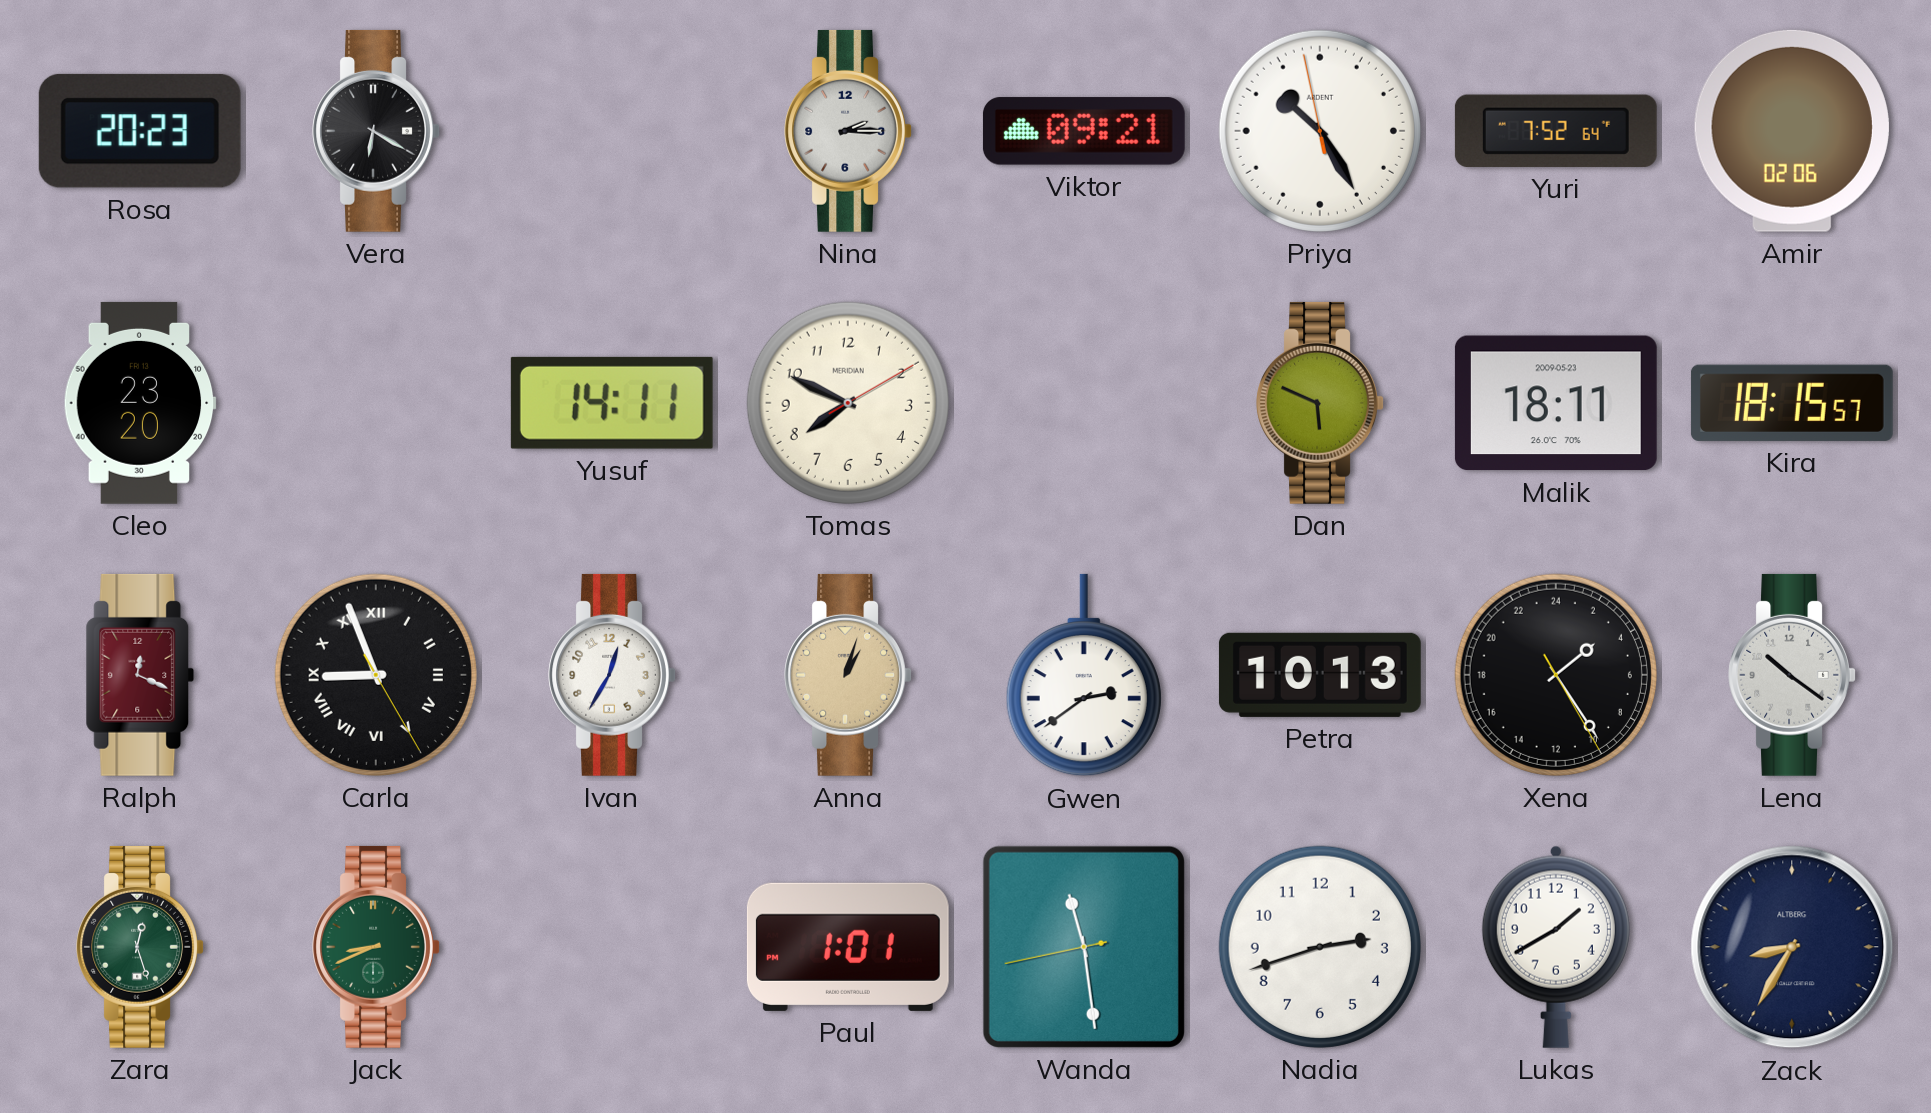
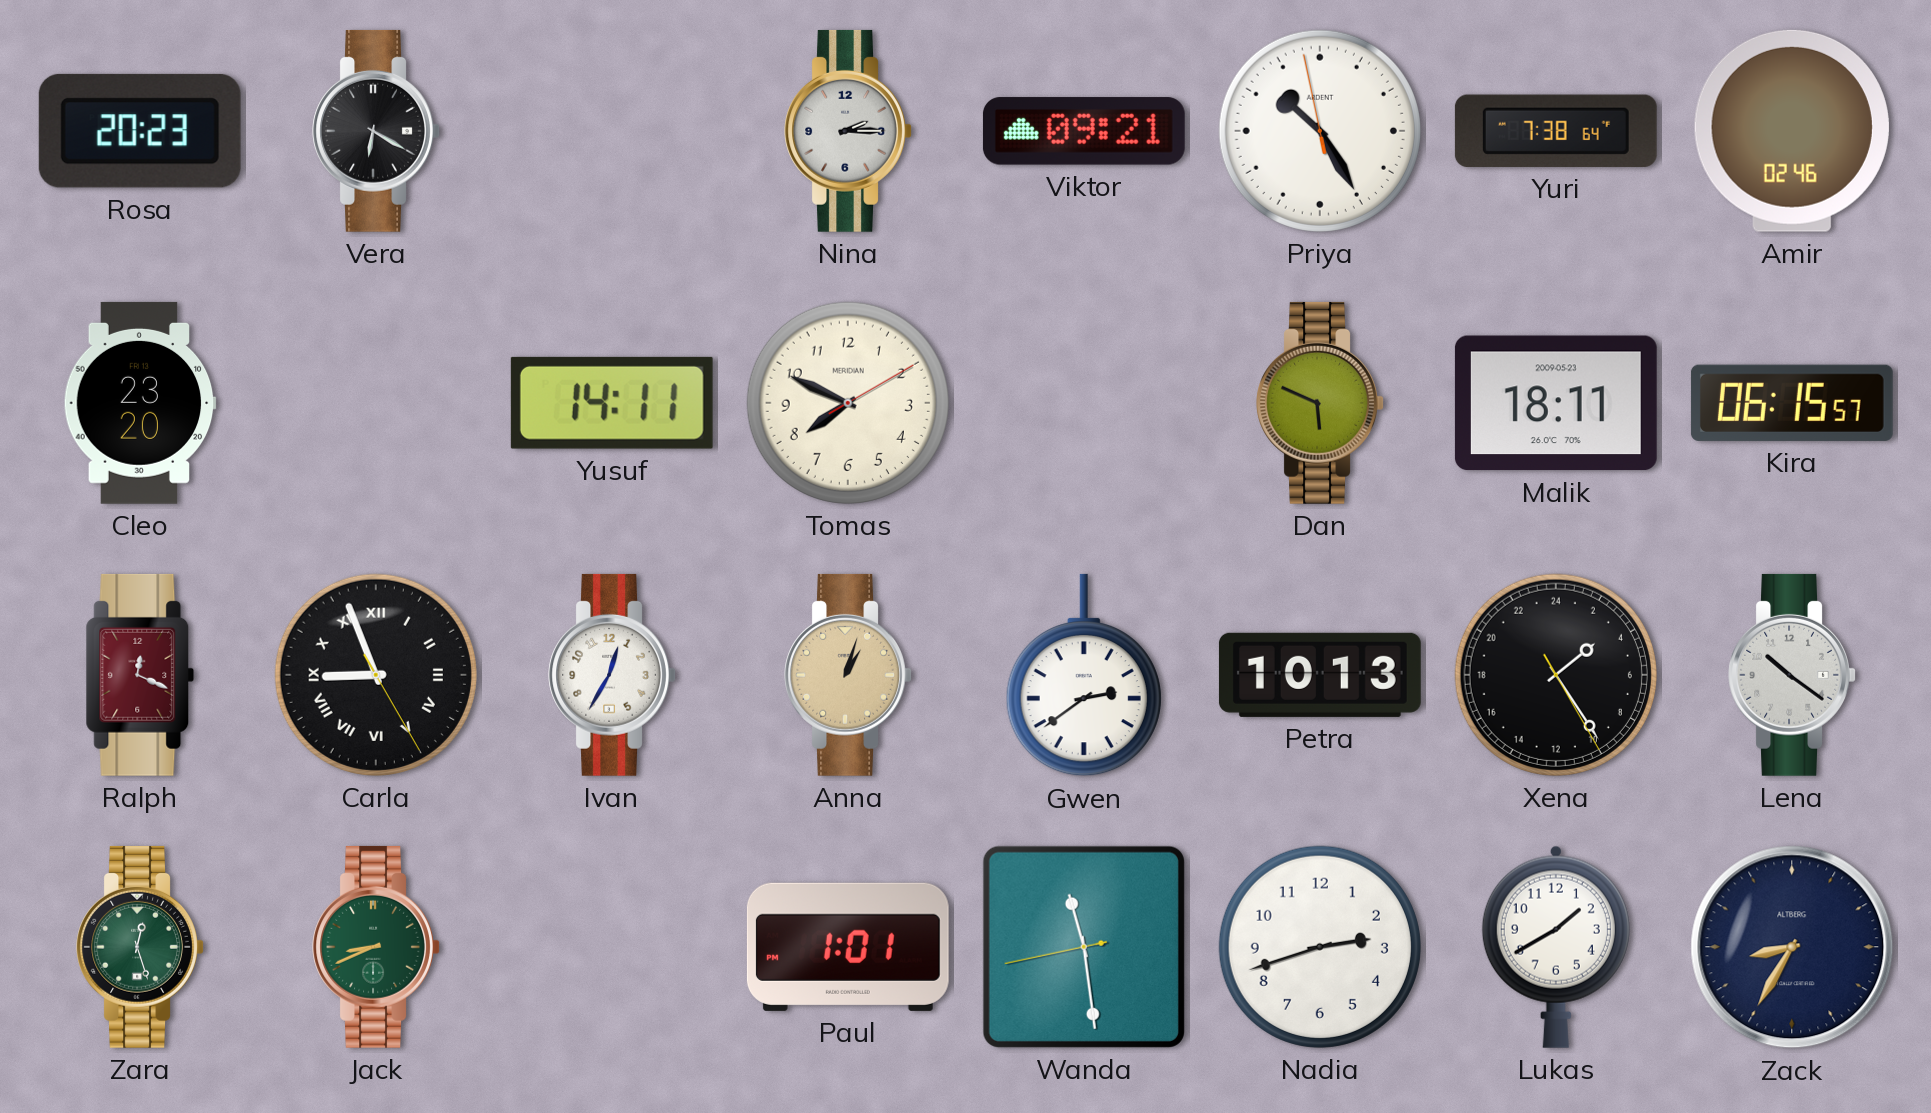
Yuri: 7:52 -> 7:38 (1556, 131)
Amir: 02:06 -> 02:46 (1792, 131)
Kira: 18:15 -> 06:15 (1792, 403)
